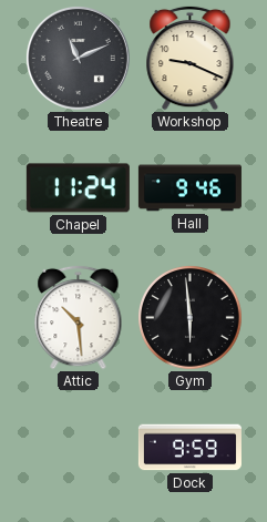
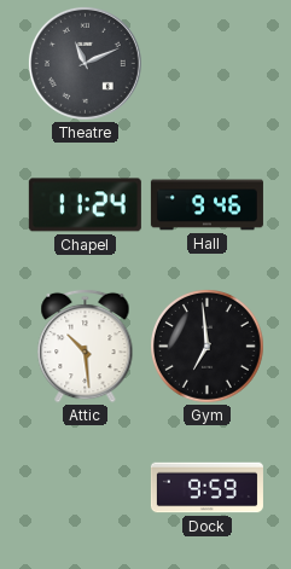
Workshop: 9:19 -> none (191, 58)
Gym: 5:59 -> 6:59 (208, 347)
